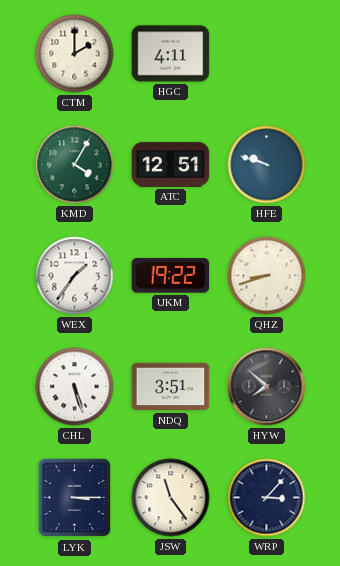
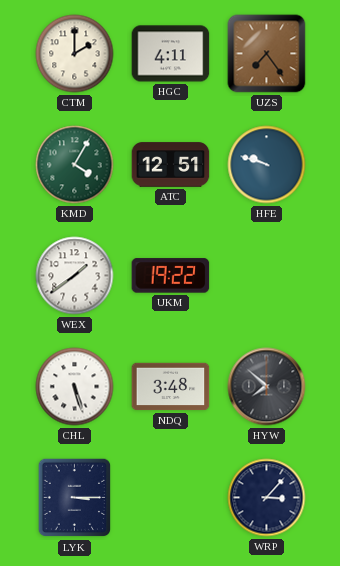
UZS: none -> 7:24 (267, 54)
WEX: 1:36 -> 1:39 (75, 276)
QHZ: 8:42 -> none (267, 276)
NDQ: 3:51 -> 3:48 (171, 387)
JSW: 11:24 -> none (171, 498)
